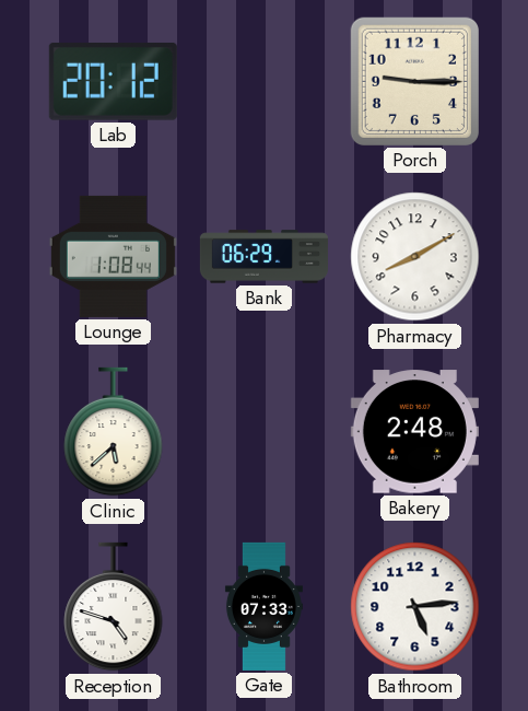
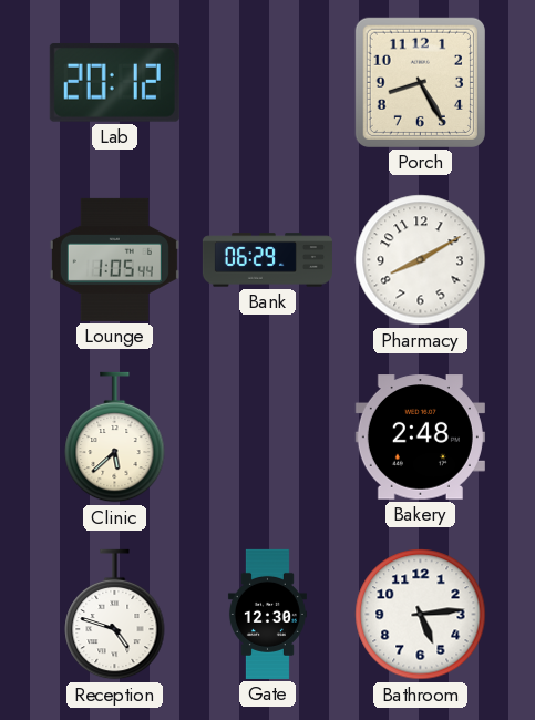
Porch: 9:15 -> 8:25 (420, 82)
Lounge: 1:08 -> 1:05 (114, 259)
Gate: 07:33 -> 12:30 (267, 614)
